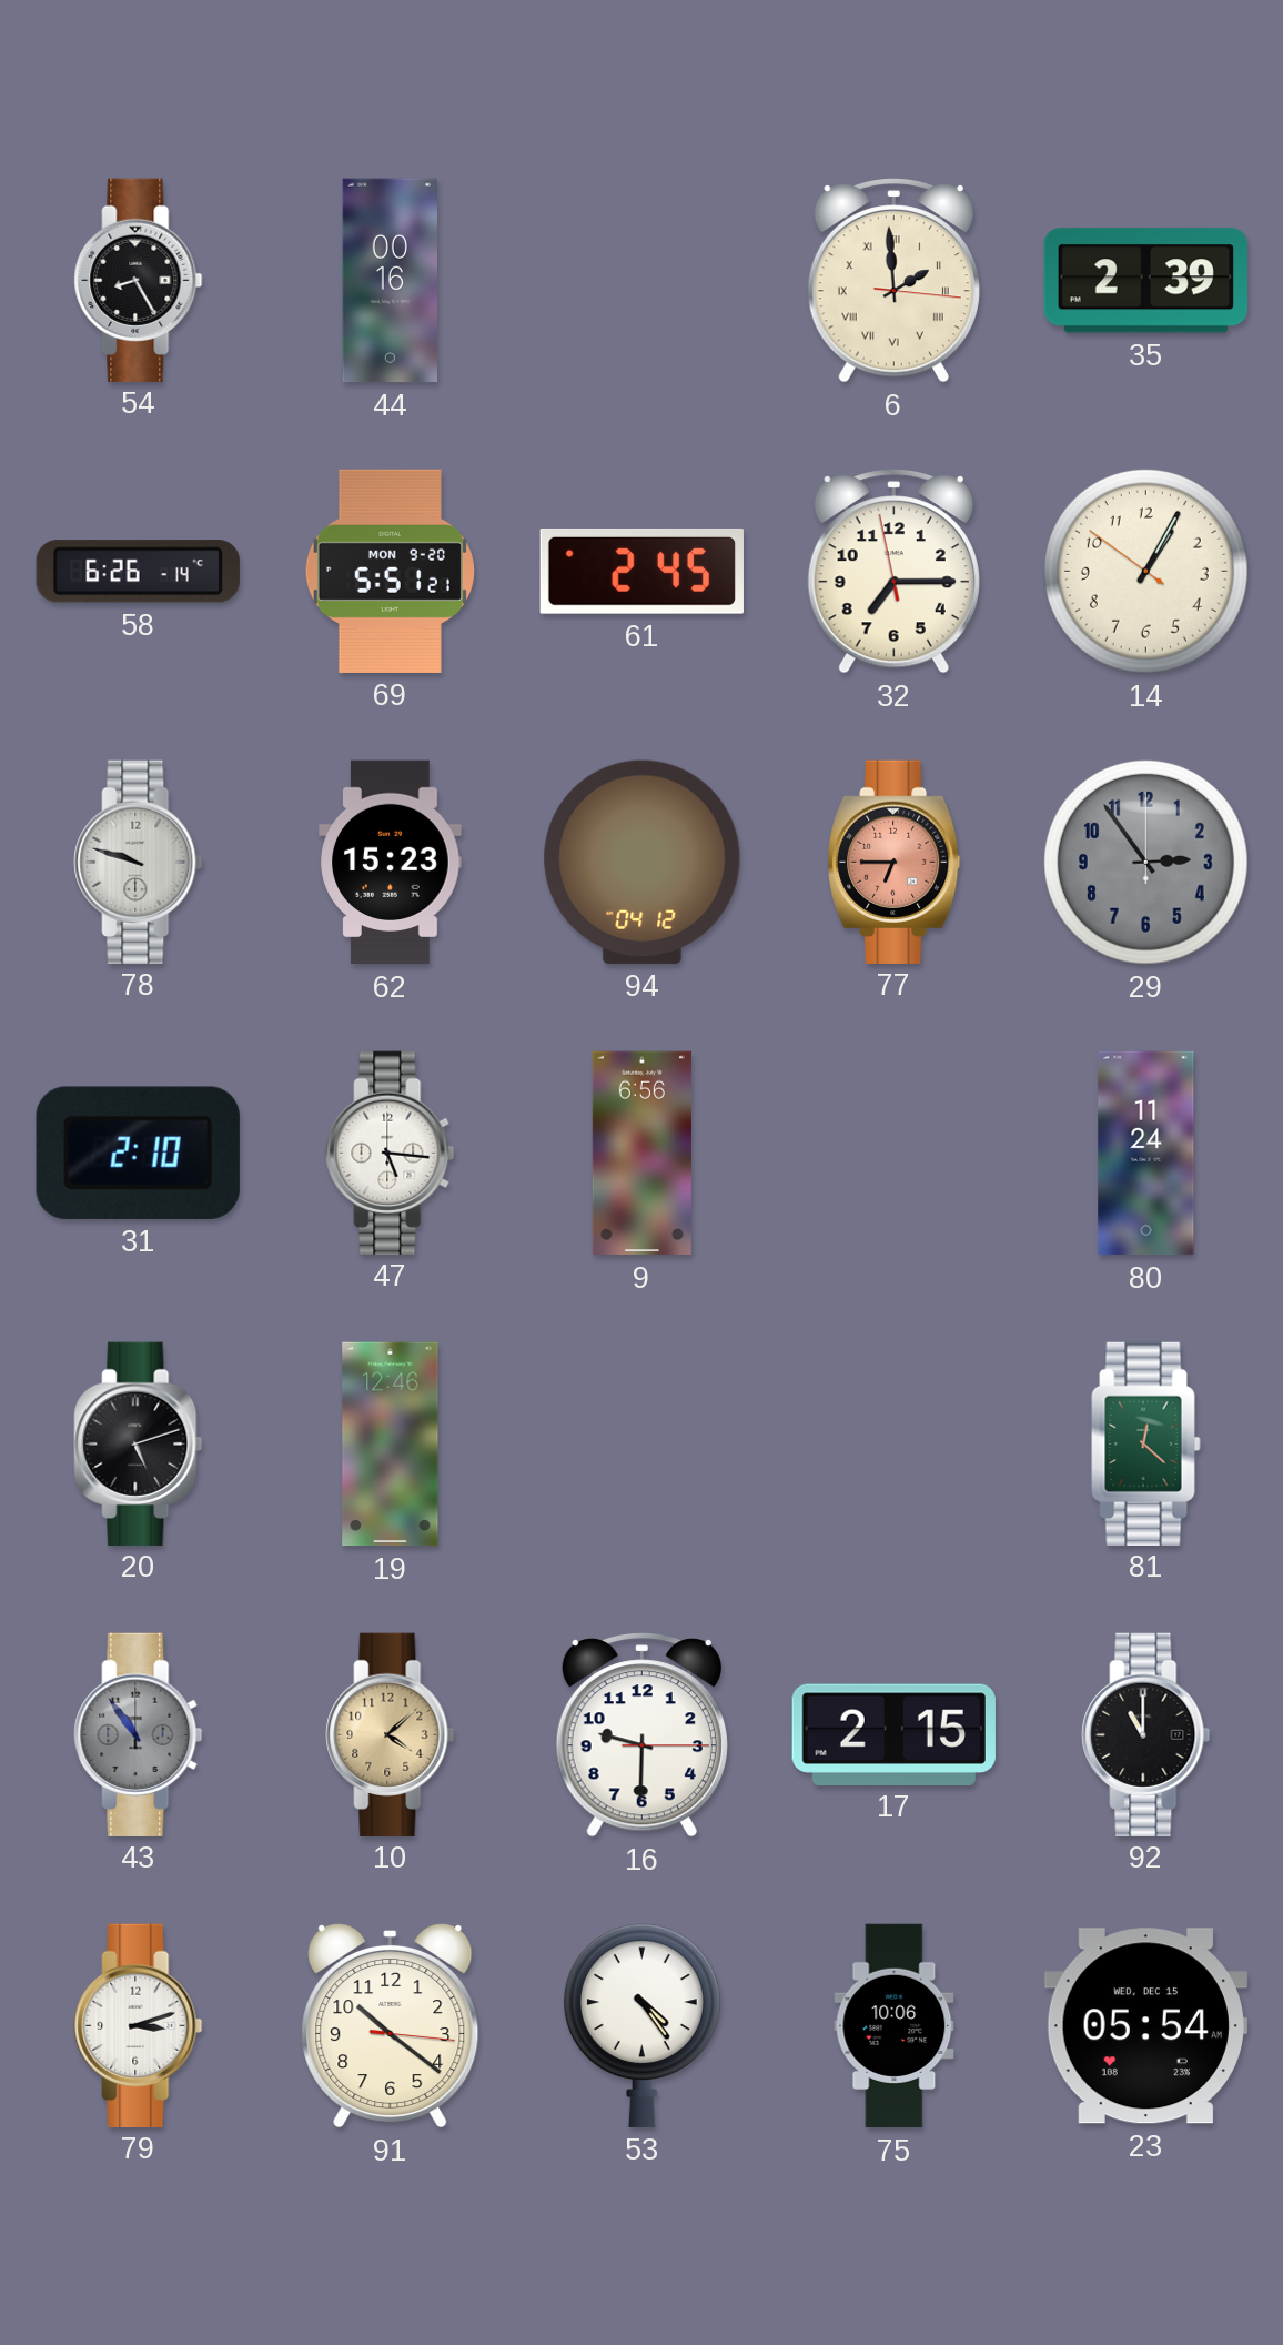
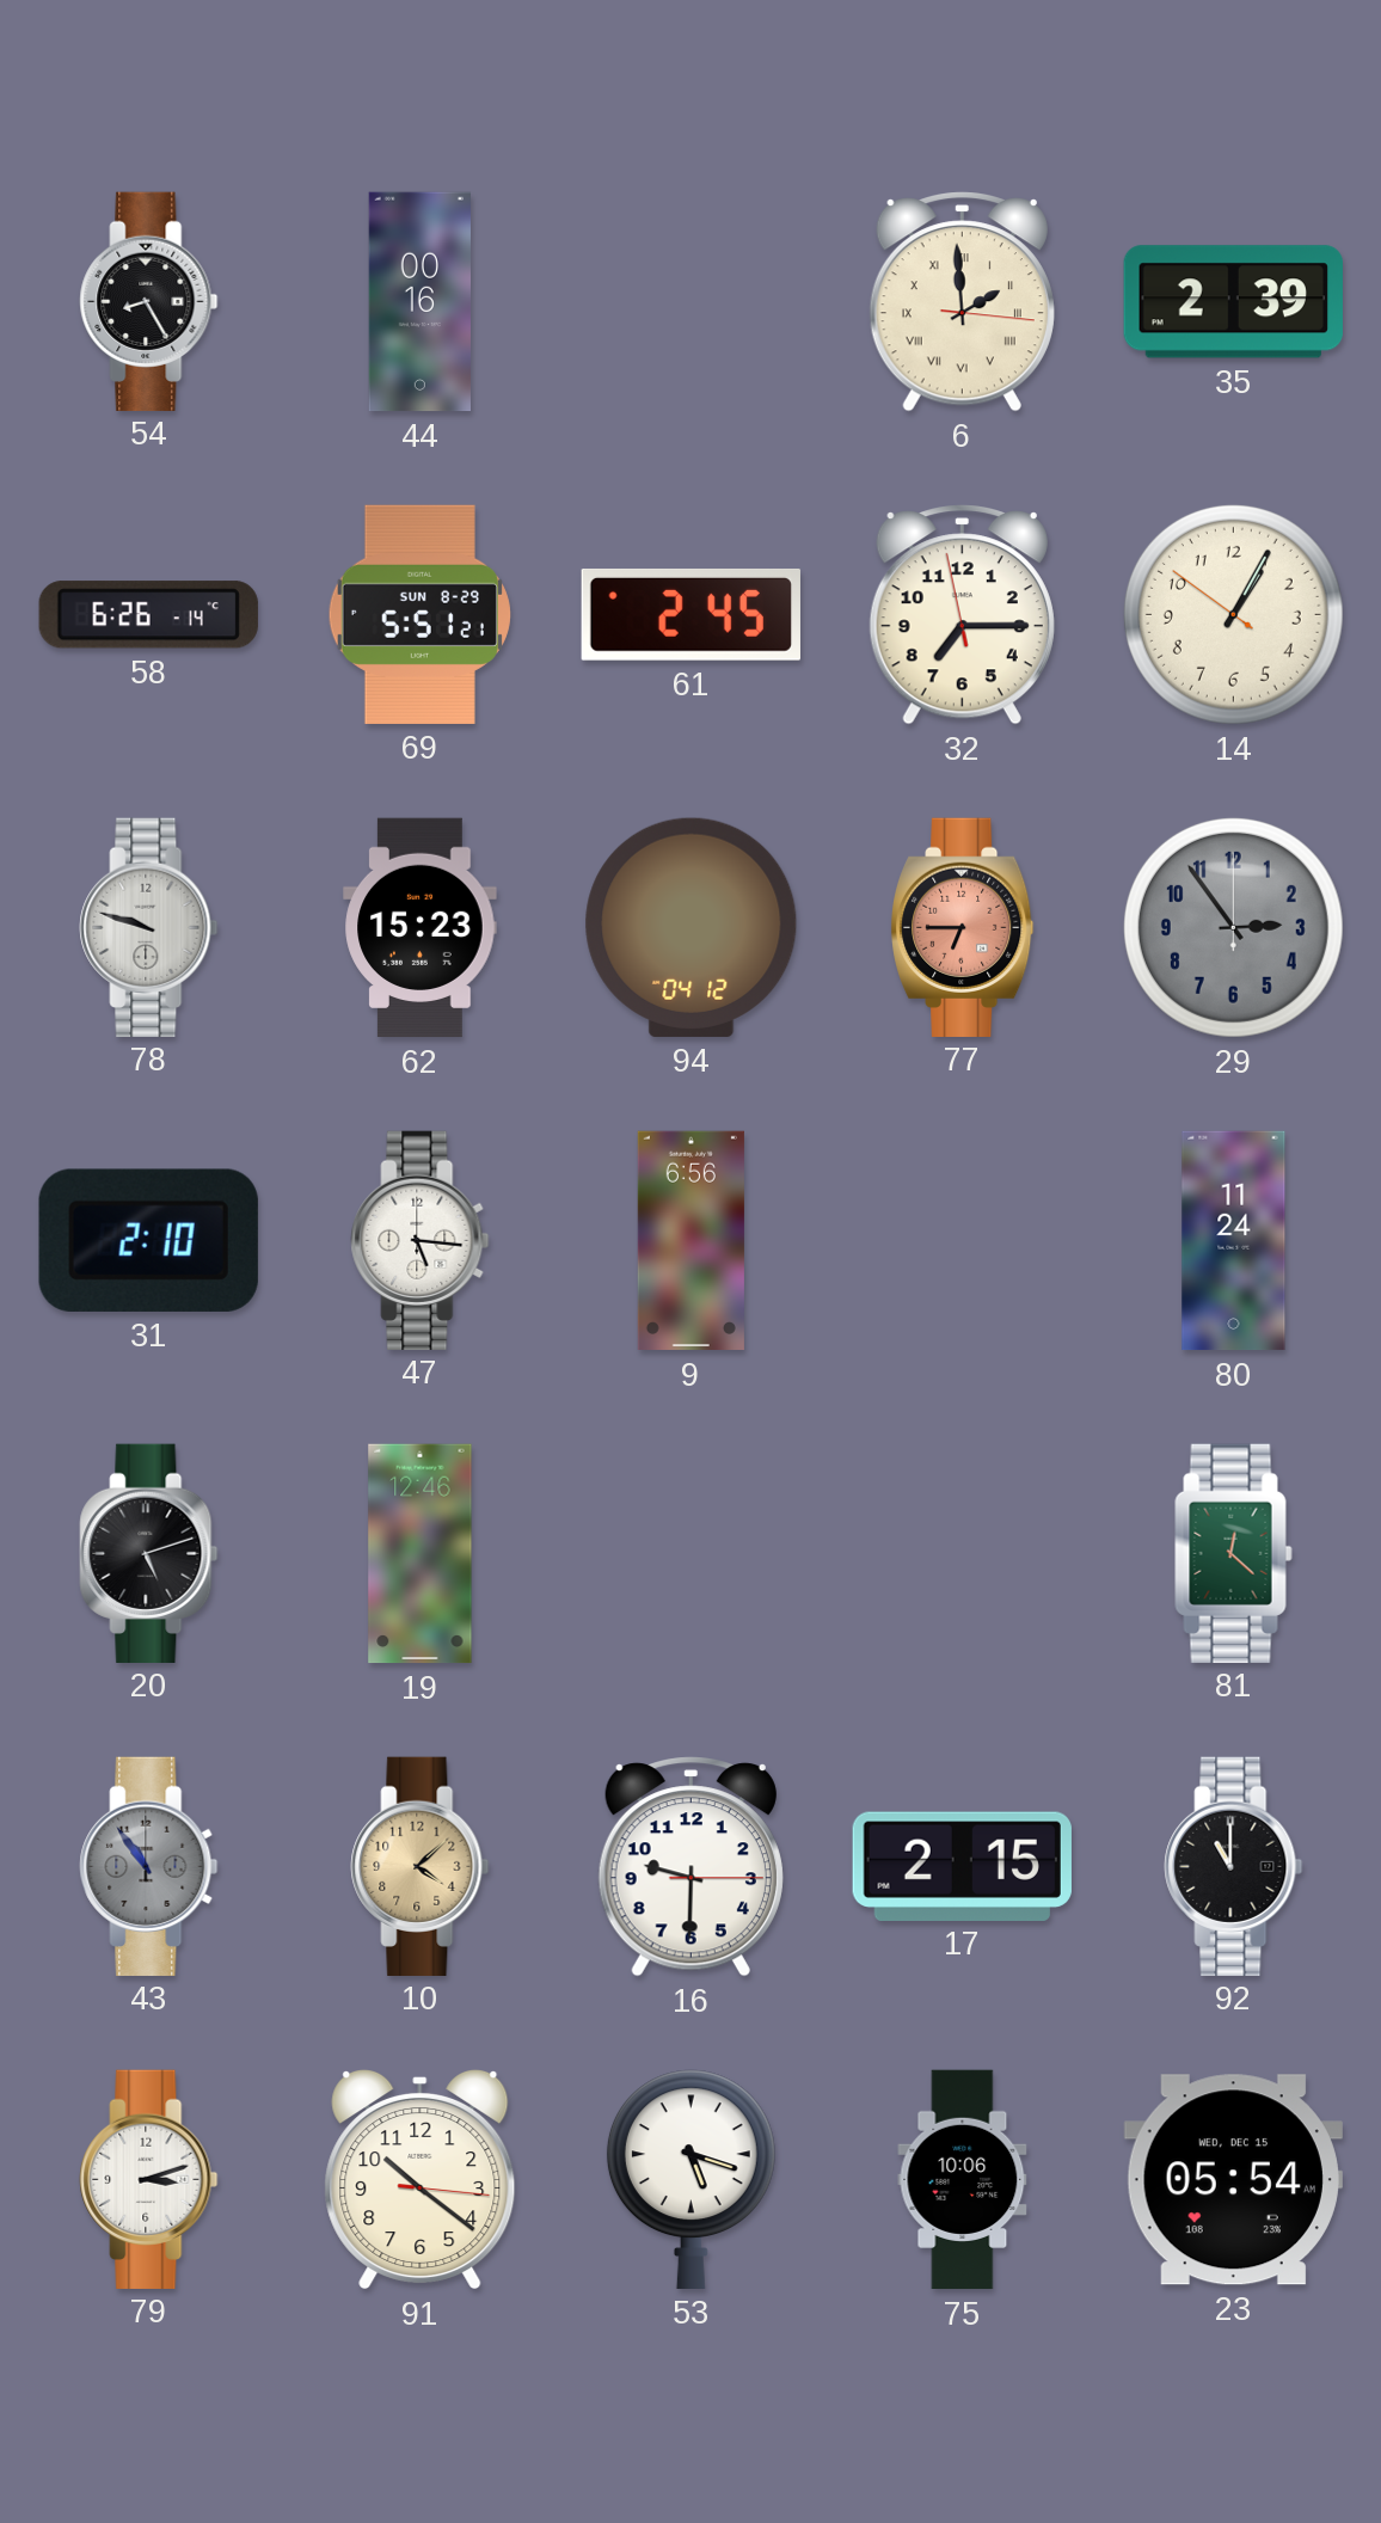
69 date: MON 9-20 -> SUN 8-29 (419, 614)
53: 4:24 -> 5:18 (690, 2179)
